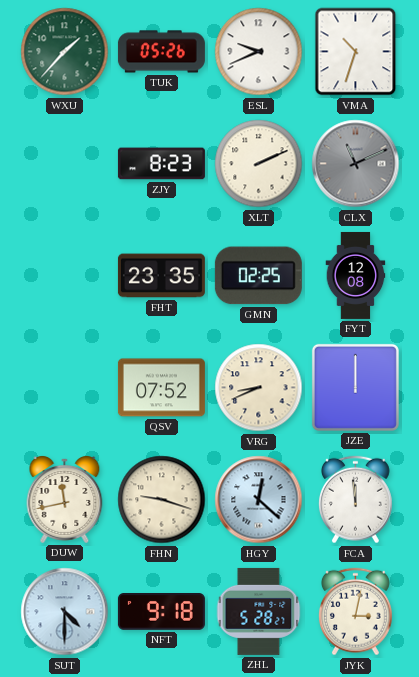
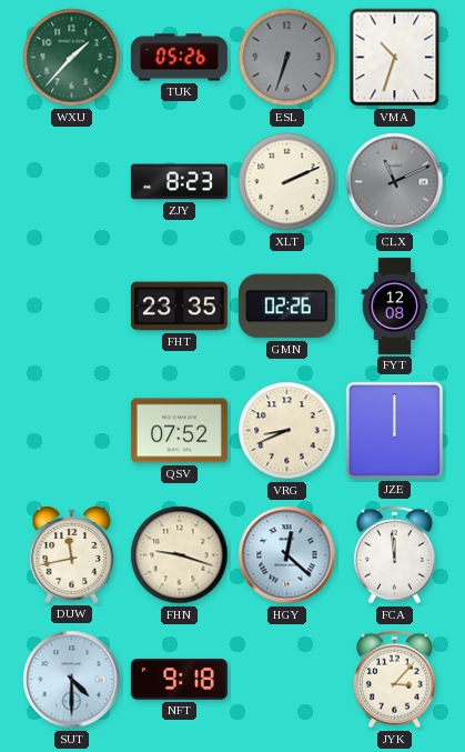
ESL: 9:41 -> 6:33 (287, 58)
ESL dial: white -> grey (287, 58)
GMN: 02:25 -> 02:26 (286, 307)
ZHL: 5:28 -> none (259, 611)
JYK: 3:02 -> 3:07 (394, 680)
